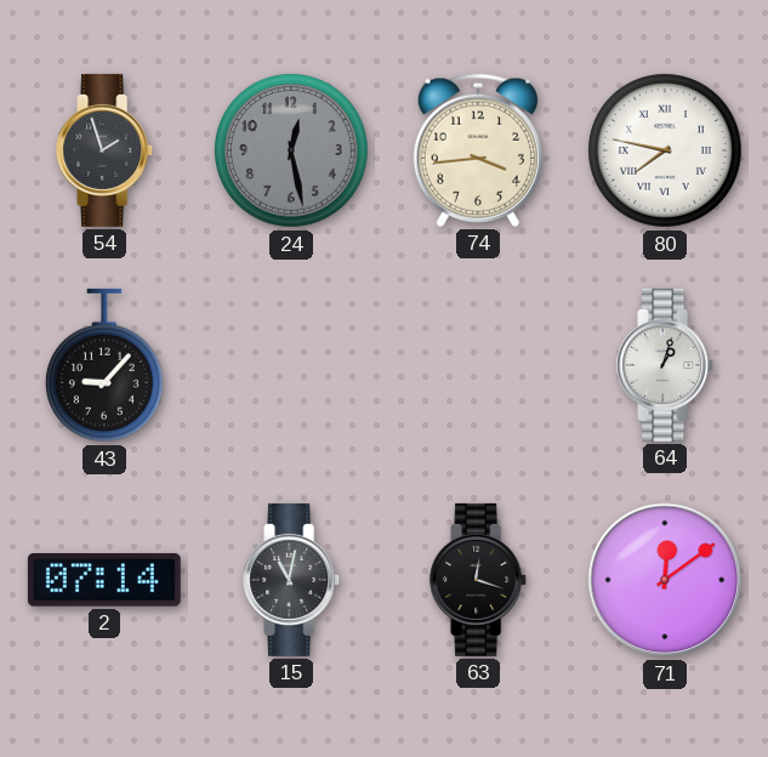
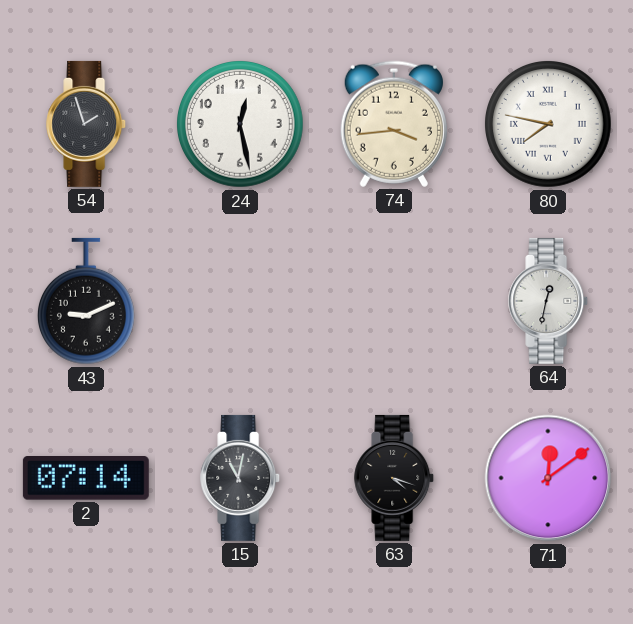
24 dial: grey -> white (241, 125)
43: 9:07 -> 9:11 (86, 301)
64: 1:03 -> 12:32 (549, 301)
63: 12:18 -> 4:18 (395, 478)
